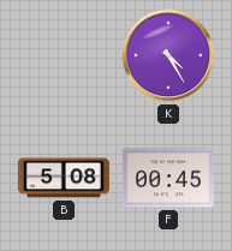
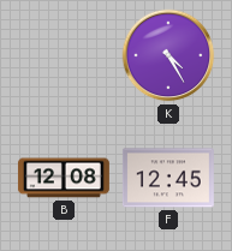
B: 5:08 -> 12:08 (64, 178)
F: 00:45 -> 12:45 (168, 178)
